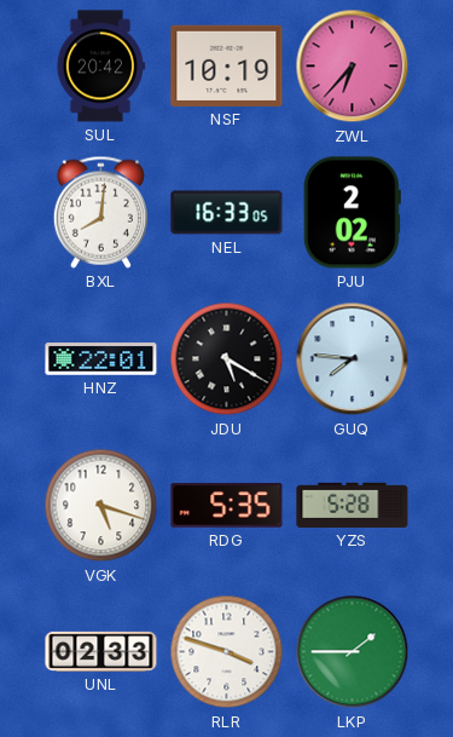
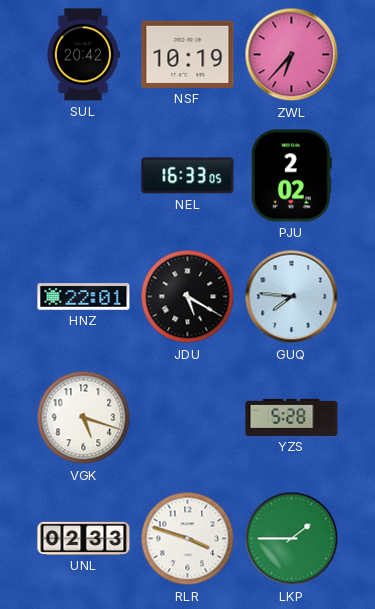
BXL: 8:01 -> none (100, 212)
RDG: 5:35 -> none (227, 506)
